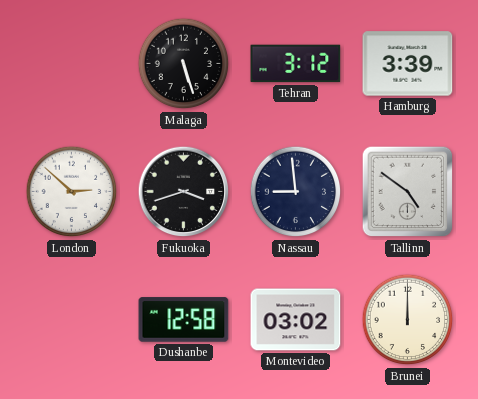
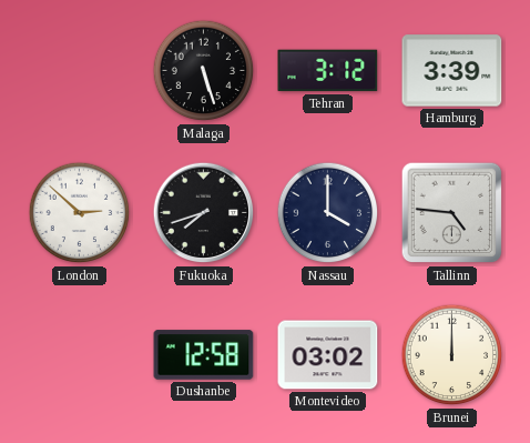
Fukuoka: 3:42 -> 7:42 (204, 213)
Nassau: 8:59 -> 4:00 (328, 213)
Tallinn: 4:51 -> 4:46 (452, 213)
